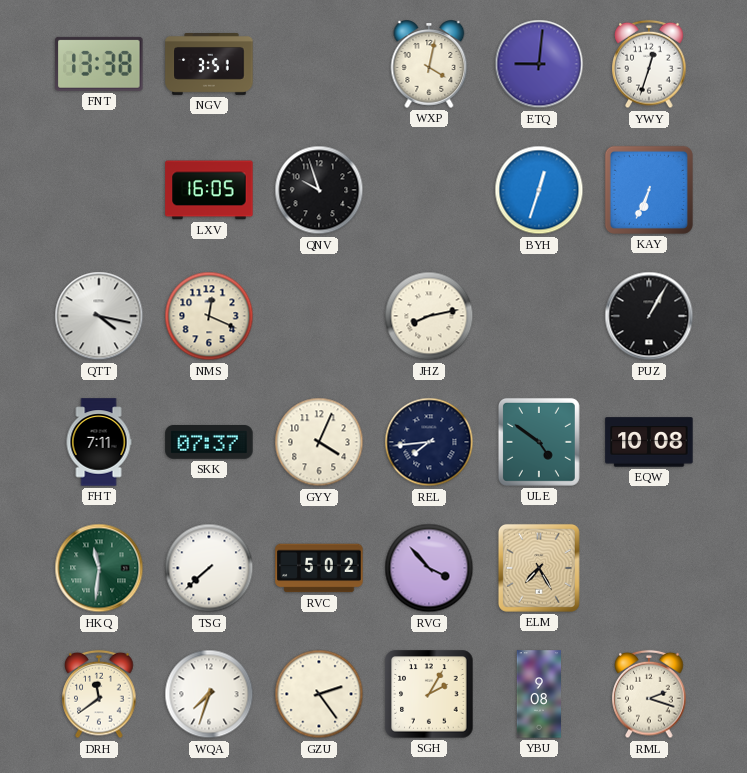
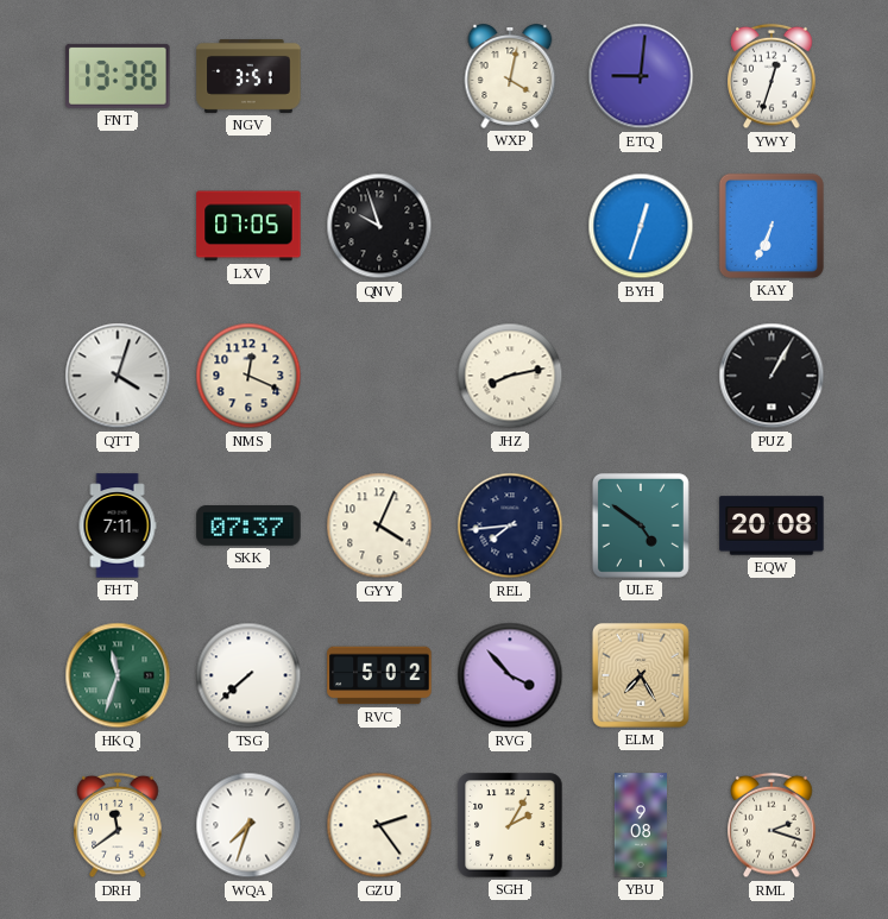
LXV: 16:05 -> 07:05 (248, 226)
QTT: 4:17 -> 4:03 (118, 376)
EQW: 10:08 -> 20:08 (772, 525)
HKQ: 11:31 -> 11:33 (118, 675)
